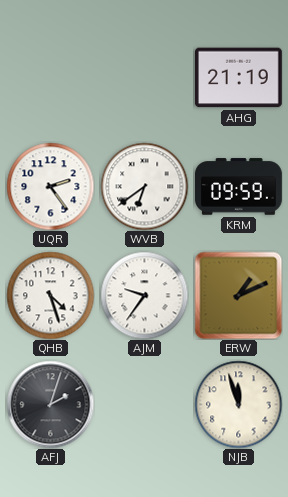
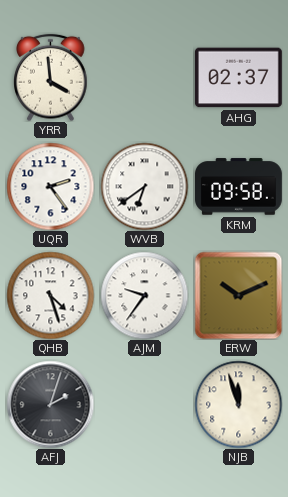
YRR: none -> 3:59 (51, 77)
AHG: 21:19 -> 02:37 (238, 78)
KRM: 09:59 -> 09:58 (239, 187)
ERW: 1:11 -> 10:11 (238, 295)
